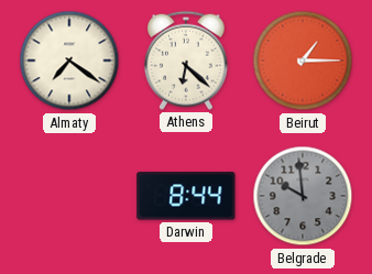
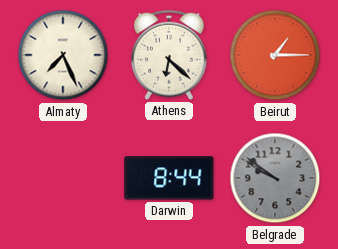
Almaty: 7:21 -> 7:26 (63, 55)
Belgrade: 9:59 -> 9:51 (275, 178)
